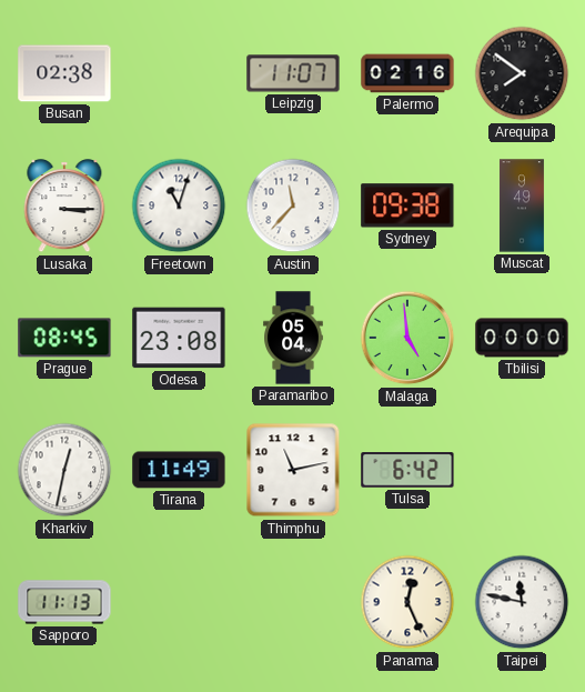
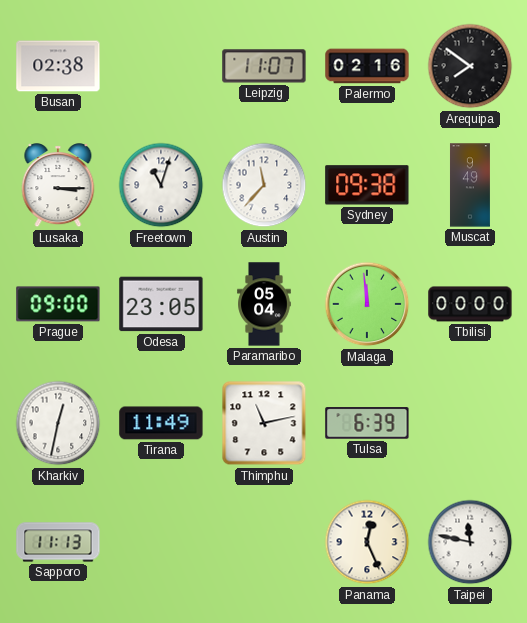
Prague: 08:45 -> 09:00 (58, 304)
Odesa: 23:08 -> 23:05 (161, 304)
Malaga: 4:59 -> 11:59 (367, 304)
Tulsa: 6:42 -> 6:39 (367, 423)
